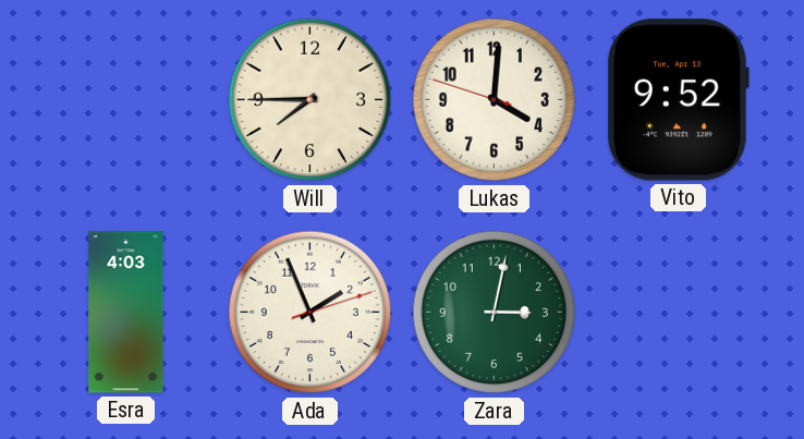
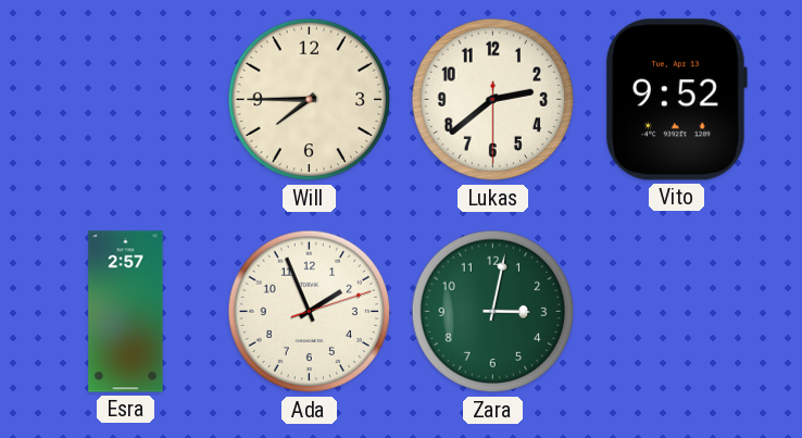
Lukas: 4:00 -> 2:38 (493, 100)
Esra: 4:03 -> 2:57 (126, 312)
